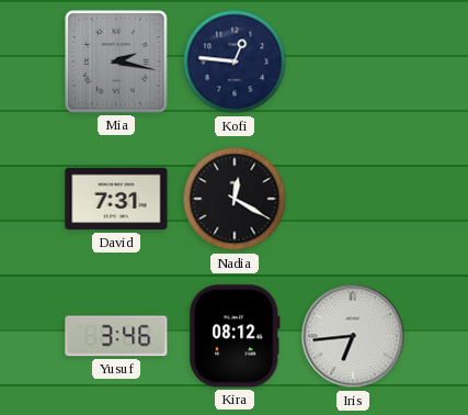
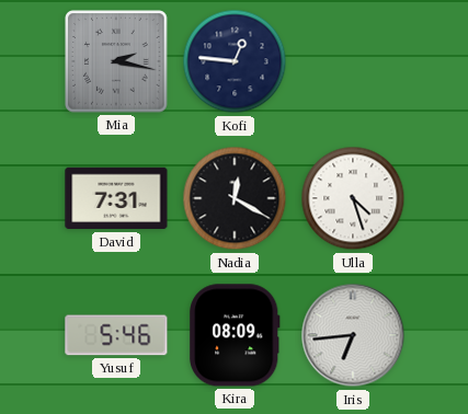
Ulla: none -> 4:27 (353, 198)
Yusuf: 3:46 -> 5:46 (116, 335)
Kira: 08:12 -> 08:09 (236, 335)
